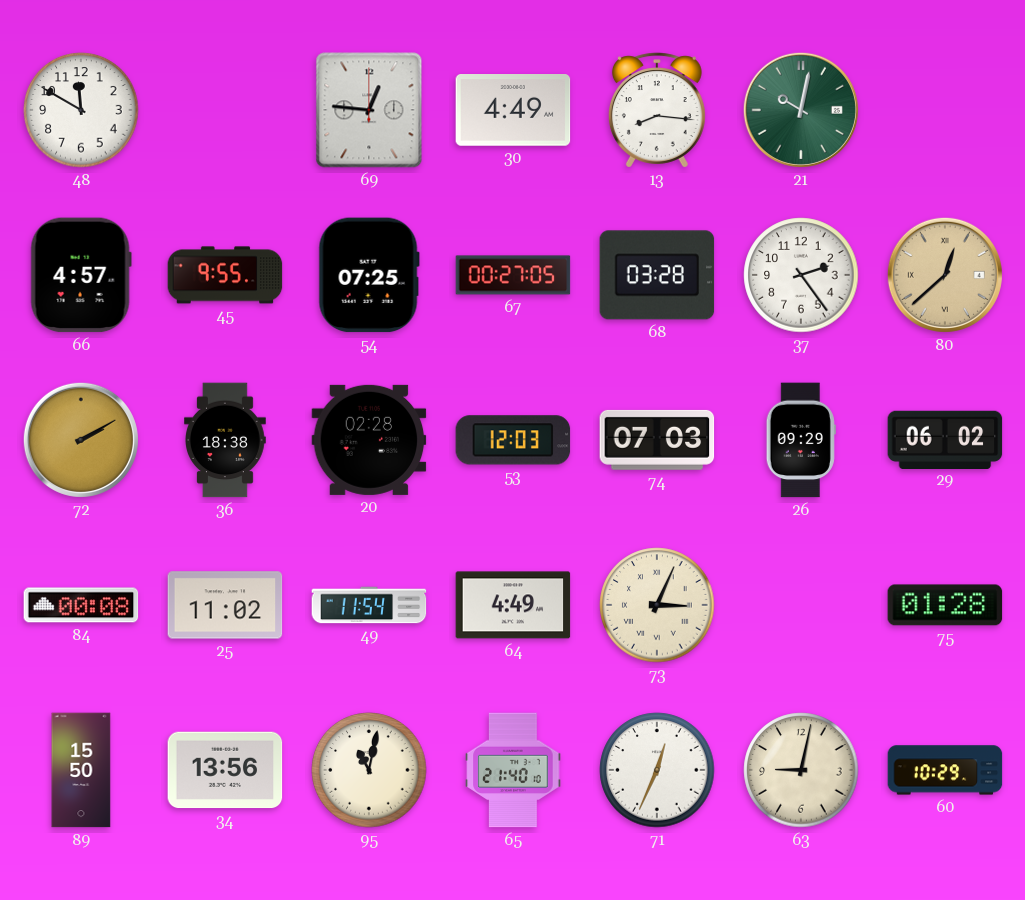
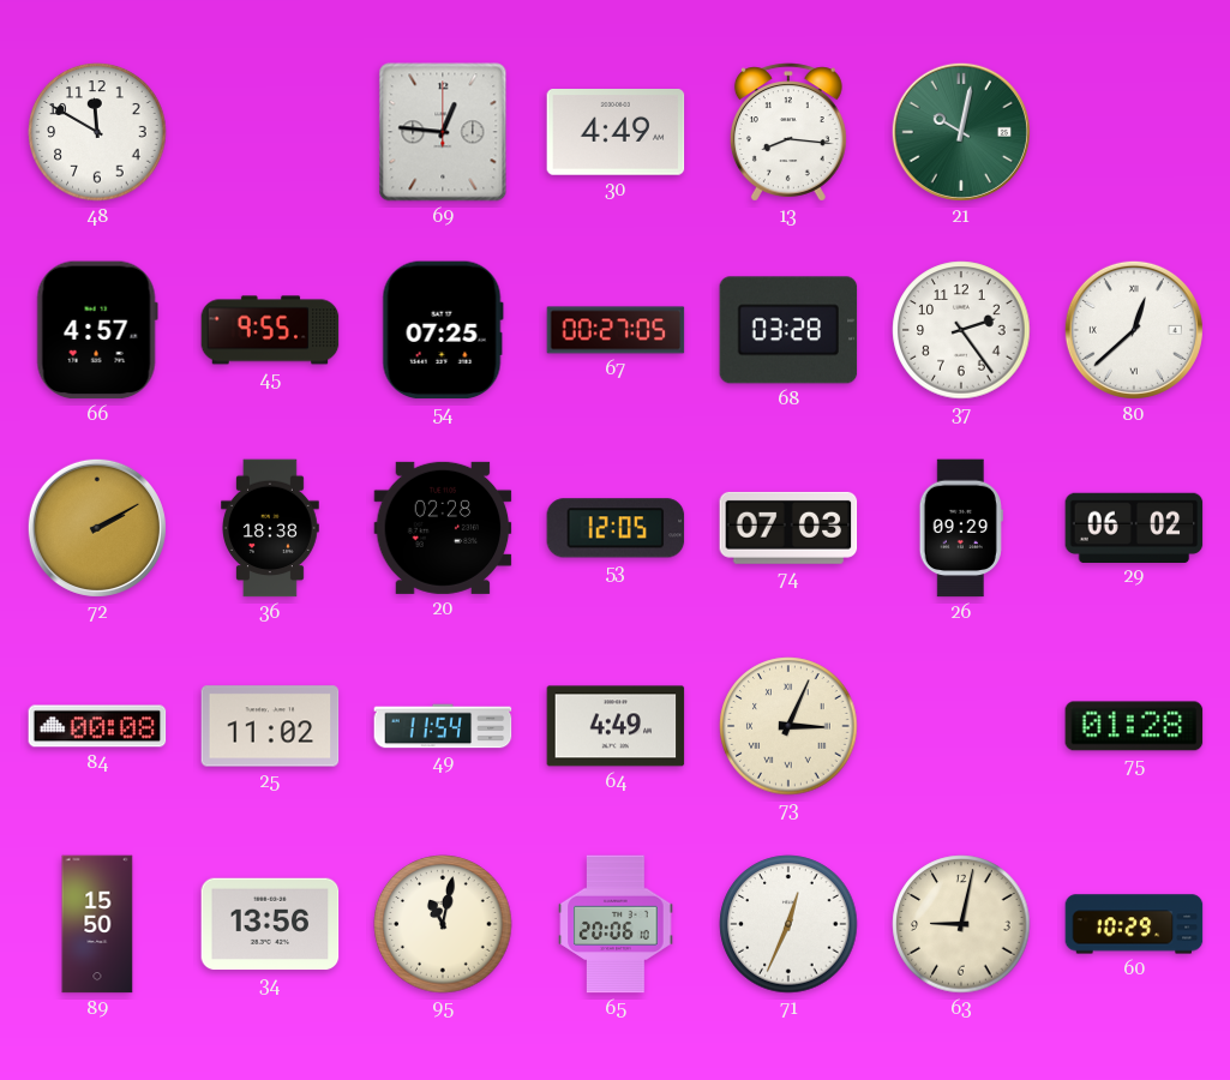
80 dial: champagne -> white (1134, 330)
53: 12:03 -> 12:05 (616, 528)
65: 21:40 -> 20:06 (616, 924)
